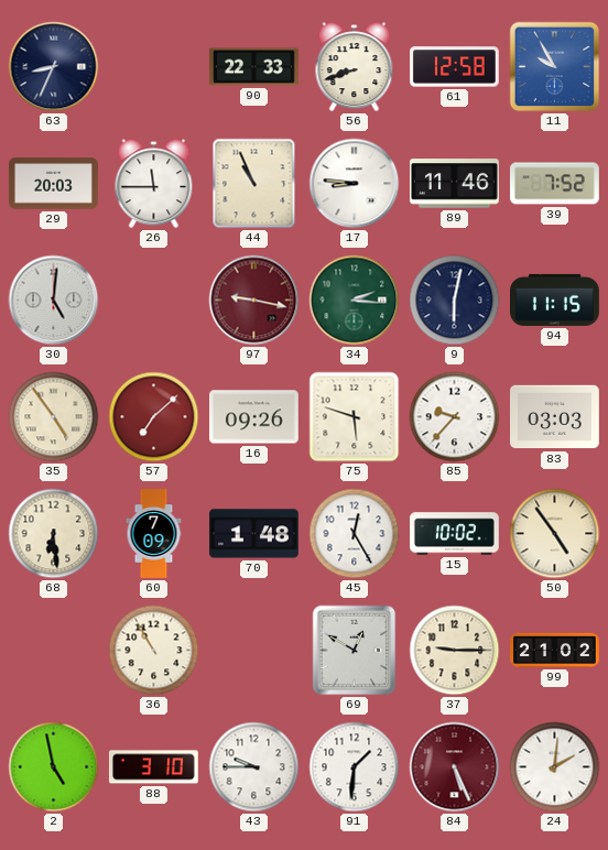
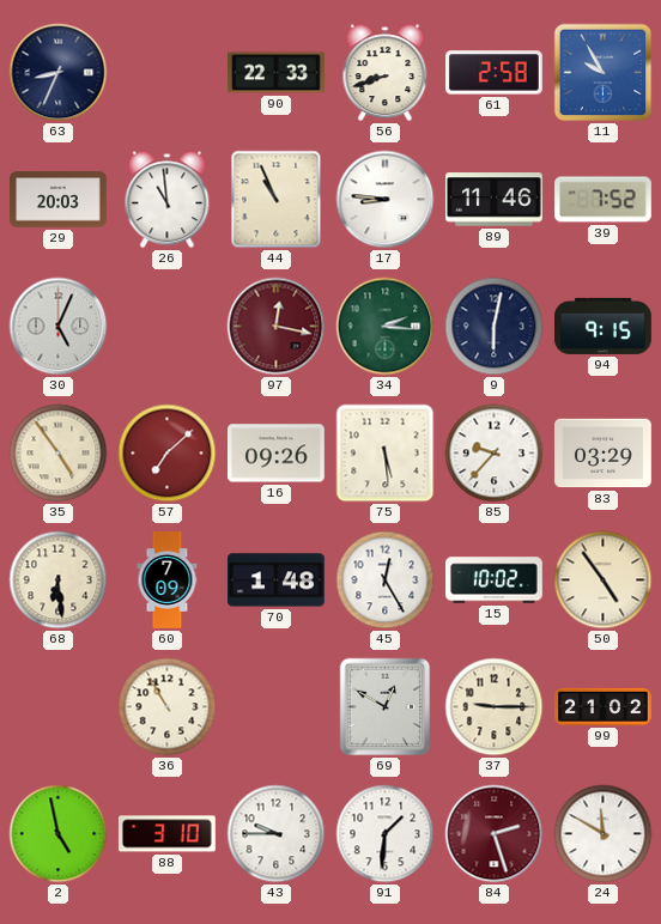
61: 12:58 -> 2:58 (495, 73)
26: 11:45 -> 10:59 (168, 200)
30: 5:01 -> 5:04 (59, 327)
97: 9:17 -> 12:17 (277, 327)
94: 11:15 -> 9:15 (604, 326)
75: 5:48 -> 5:29 (386, 454)
83: 03:03 -> 03:29 (604, 454)
84: 5:26 -> 2:27 (495, 834)
24: 2:01 -> 11:50 (604, 834)
